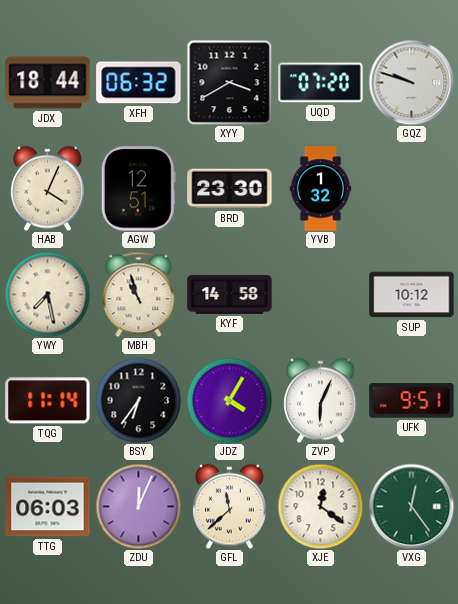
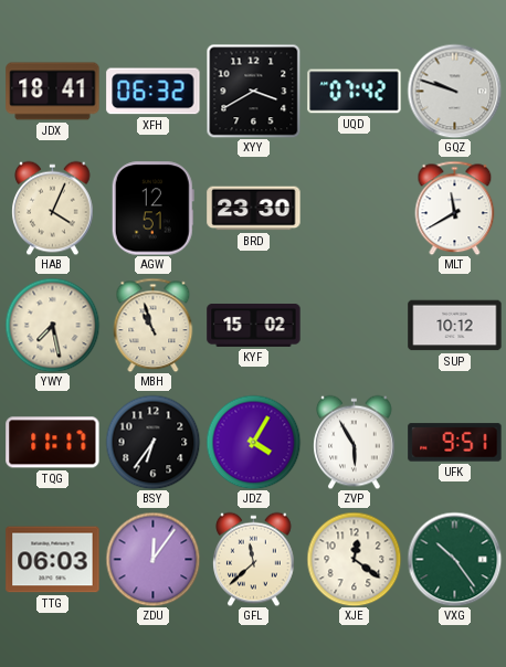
JDX: 18:44 -> 18:41 (53, 92)
UQD: 07:20 -> 07:42 (355, 92)
YVB: 1:32 -> none (321, 189)
MLT: none -> 11:40 (455, 208)
KYF: 14:58 -> 15:02 (254, 325)
TQG: 11:14 -> 11:17 (53, 443)
ZVP: 6:04 -> 5:55 (355, 442)
ZDU: 12:04 -> 12:06 (152, 559)
VXG: 12:24 -> 10:24 (454, 559)
